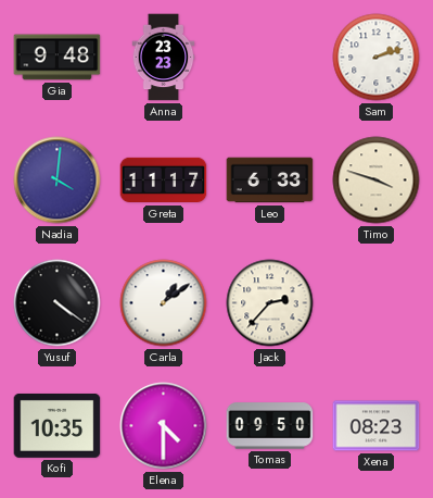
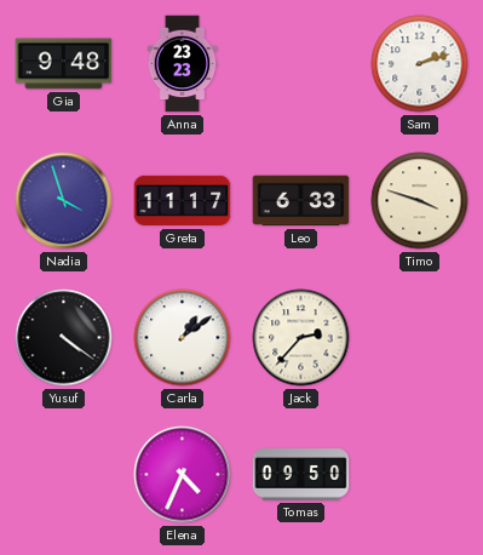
Nadia: 4:01 -> 3:57 (64, 201)
Kofi: 10:35 -> none (58, 425)
Elena: 4:30 -> 4:34 (183, 475)
Xena: 08:23 -> none (377, 426)
